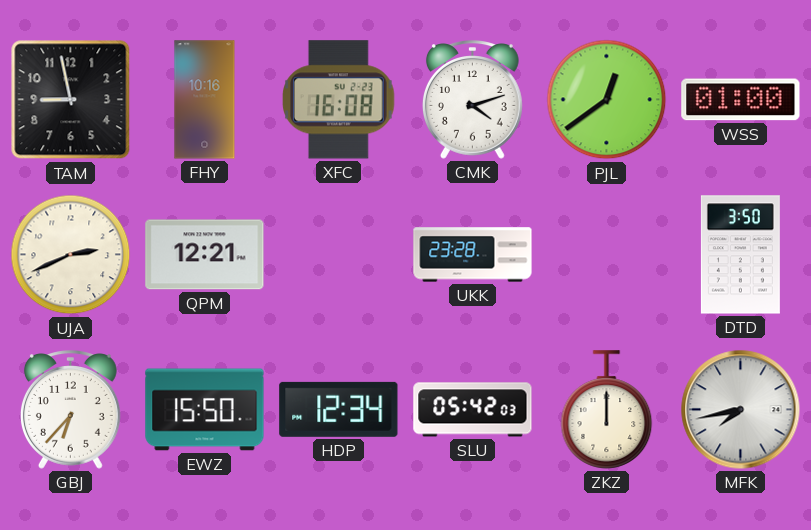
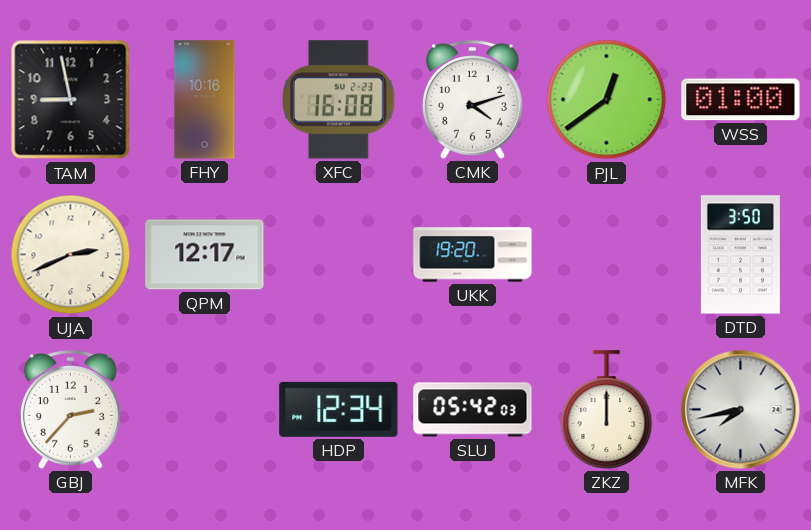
QPM: 12:21 -> 12:17 (205, 255)
UKK: 23:28 -> 19:20 (473, 255)
GBJ: 6:37 -> 2:37 (70, 410)
EWZ: 15:50 -> none (205, 410)
